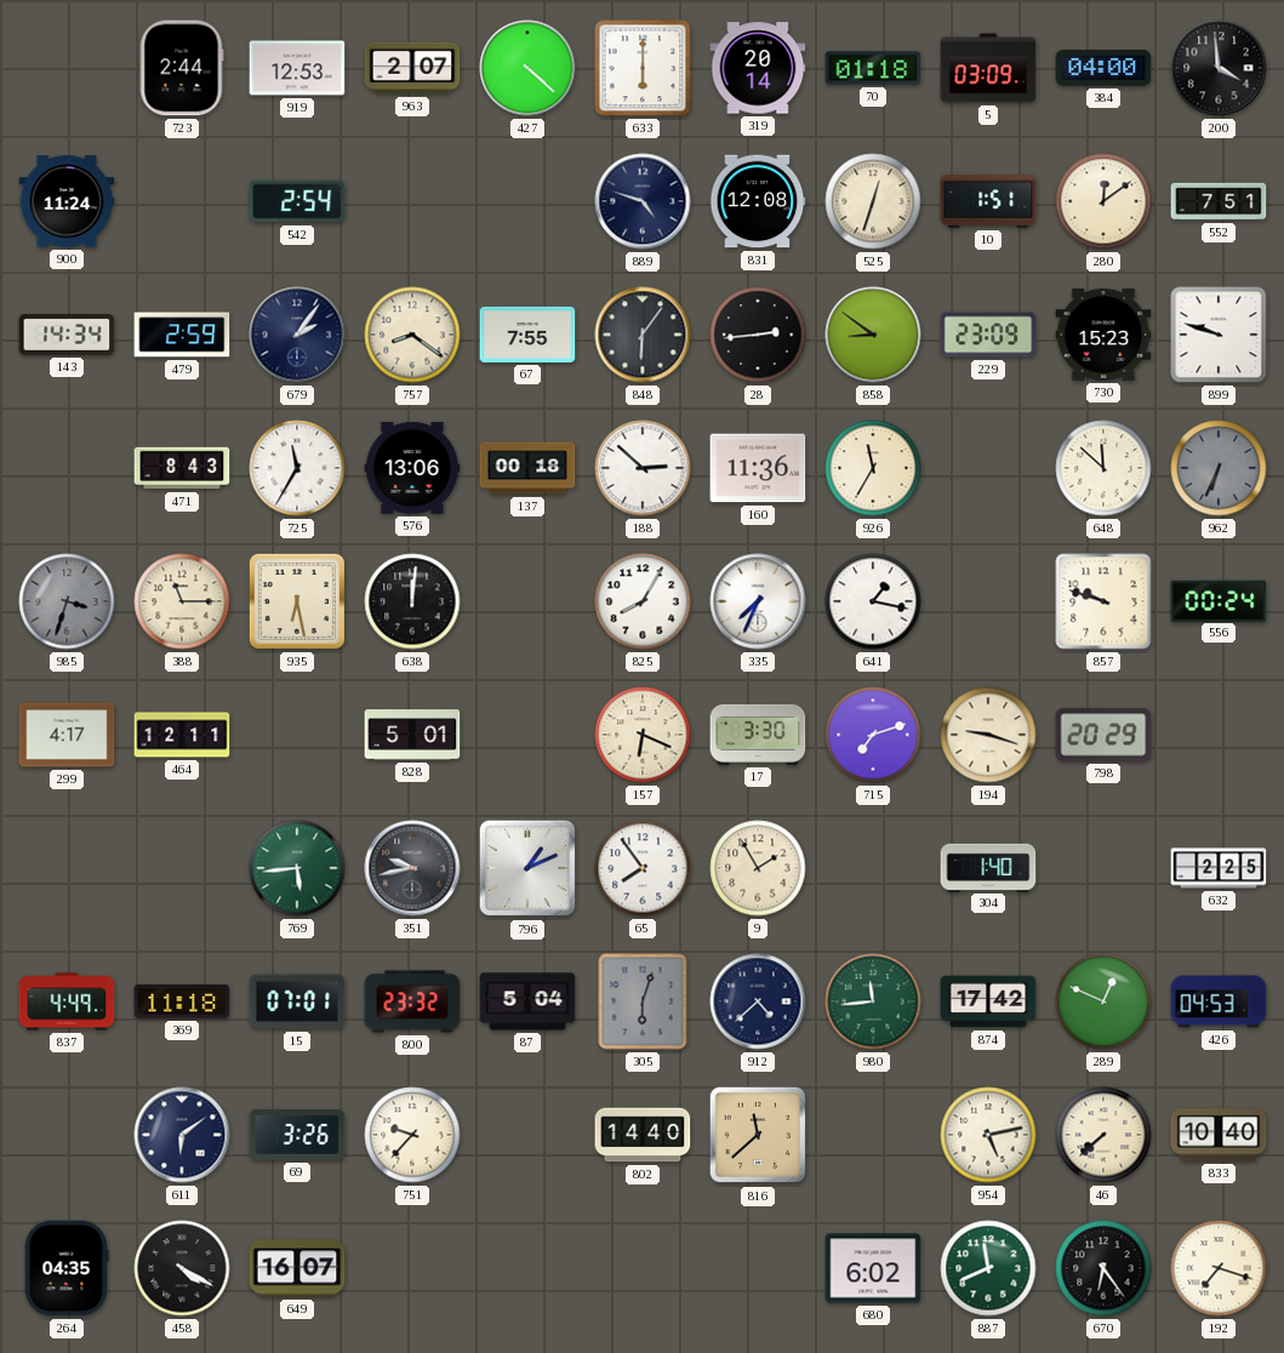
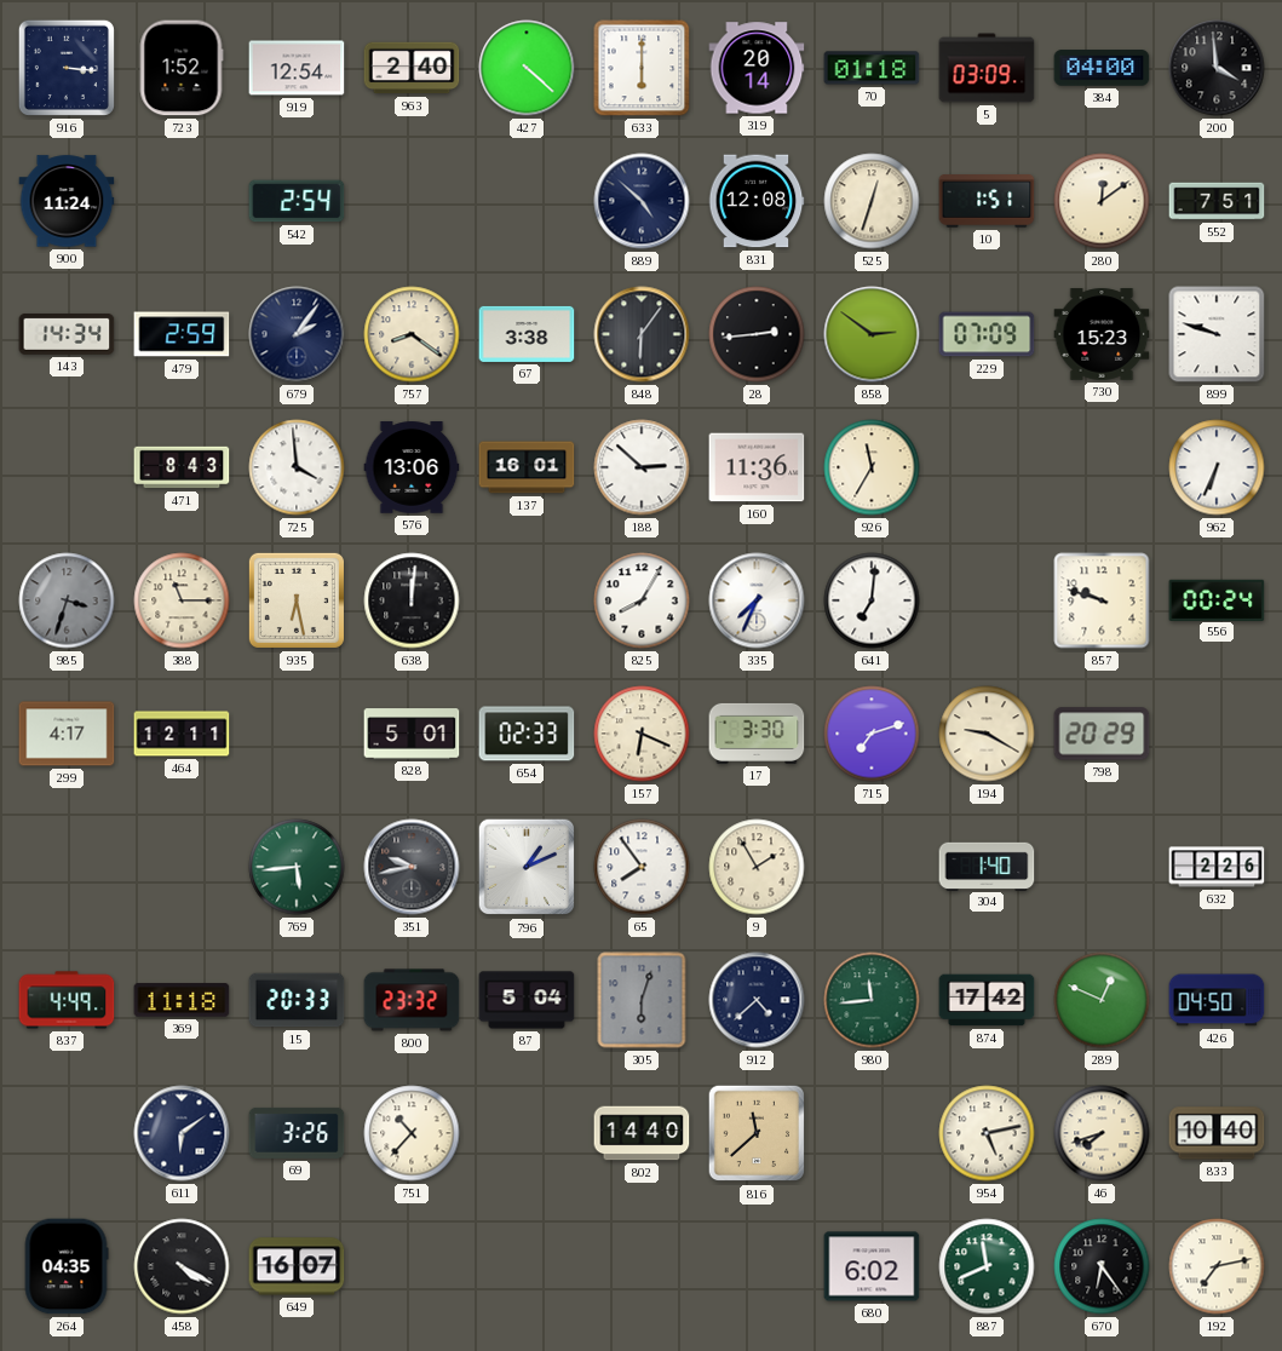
916: none -> 3:16 (67, 68)
723: 2:44 -> 1:52 (182, 68)
919: 12:53 -> 12:54 (297, 68)
963: 2:07 -> 2:40 (412, 68)
889: 4:48 -> 4:52 (642, 201)
67: 7:55 -> 3:38 (527, 334)
858: 8:51 -> 2:51 (872, 334)
229: 23:09 -> 07:09 (987, 334)
725: 11:35 -> 3:59 (297, 467)
137: 00:18 -> 16:01 (527, 467)
648: 11:52 -> none (1103, 468)
962 dial: grey -> white (1217, 467)
641: 1:17 -> 7:01 (872, 600)
654: none -> 02:33 (527, 734)
194: 9:18 -> 9:20 (987, 734)
632: 2:25 -> 2:26 (1217, 867)
15: 07:01 -> 20:33 (297, 1000)
426: 04:53 -> 04:50 (1217, 1000)
751: 9:37 -> 10:37 (412, 1133)
46: 7:38 -> 7:42 (1102, 1133)
192: 7:18 -> 7:13 (1217, 1266)
